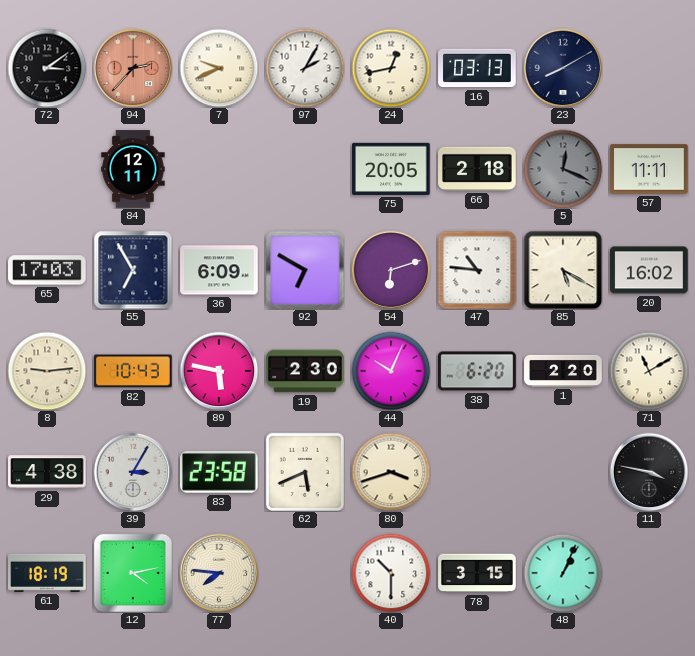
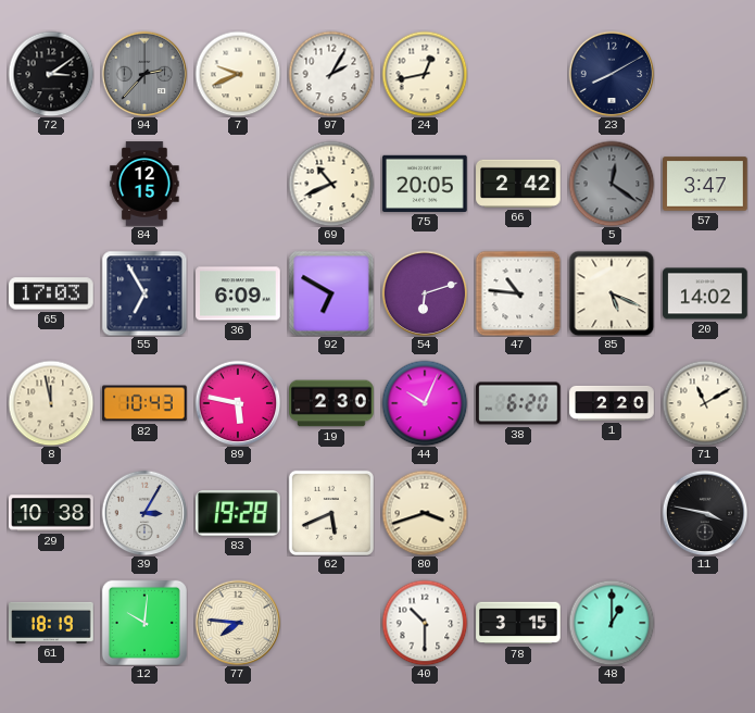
94 dial: salmon -> grey (144, 74)
16: 03:13 -> none (477, 68)
84: 12:11 -> 12:15 (144, 184)
69: none -> 10:41 (331, 184)
66: 2:18 -> 2:42 (518, 184)
5: 12:19 -> 12:21 (612, 184)
57: 11:11 -> 3:47 (705, 184)
85: 5:20 -> 5:19 (612, 293)
20: 16:02 -> 14:02 (705, 293)
8: 9:14 -> 11:58 (51, 403)
29: 4:38 -> 10:38 (51, 513)
83: 23:58 -> 19:28 (239, 513)
12: 4:13 -> 10:01 (144, 623)
48: 1:04 -> 1:00 (612, 623)
